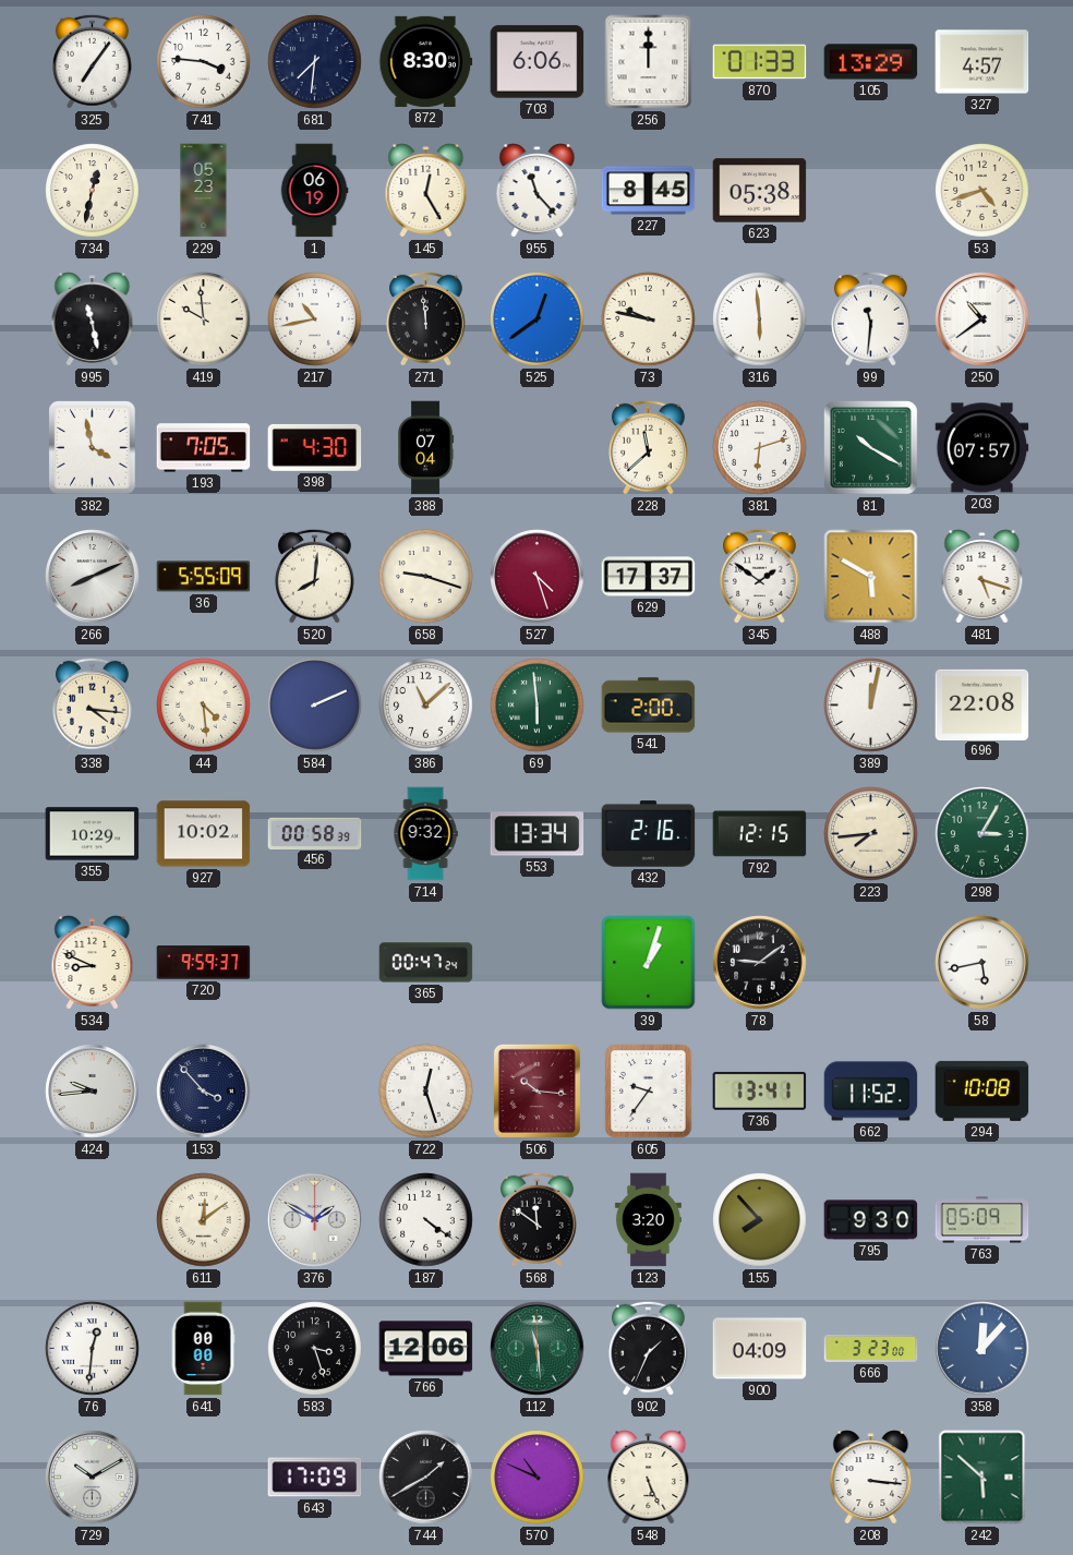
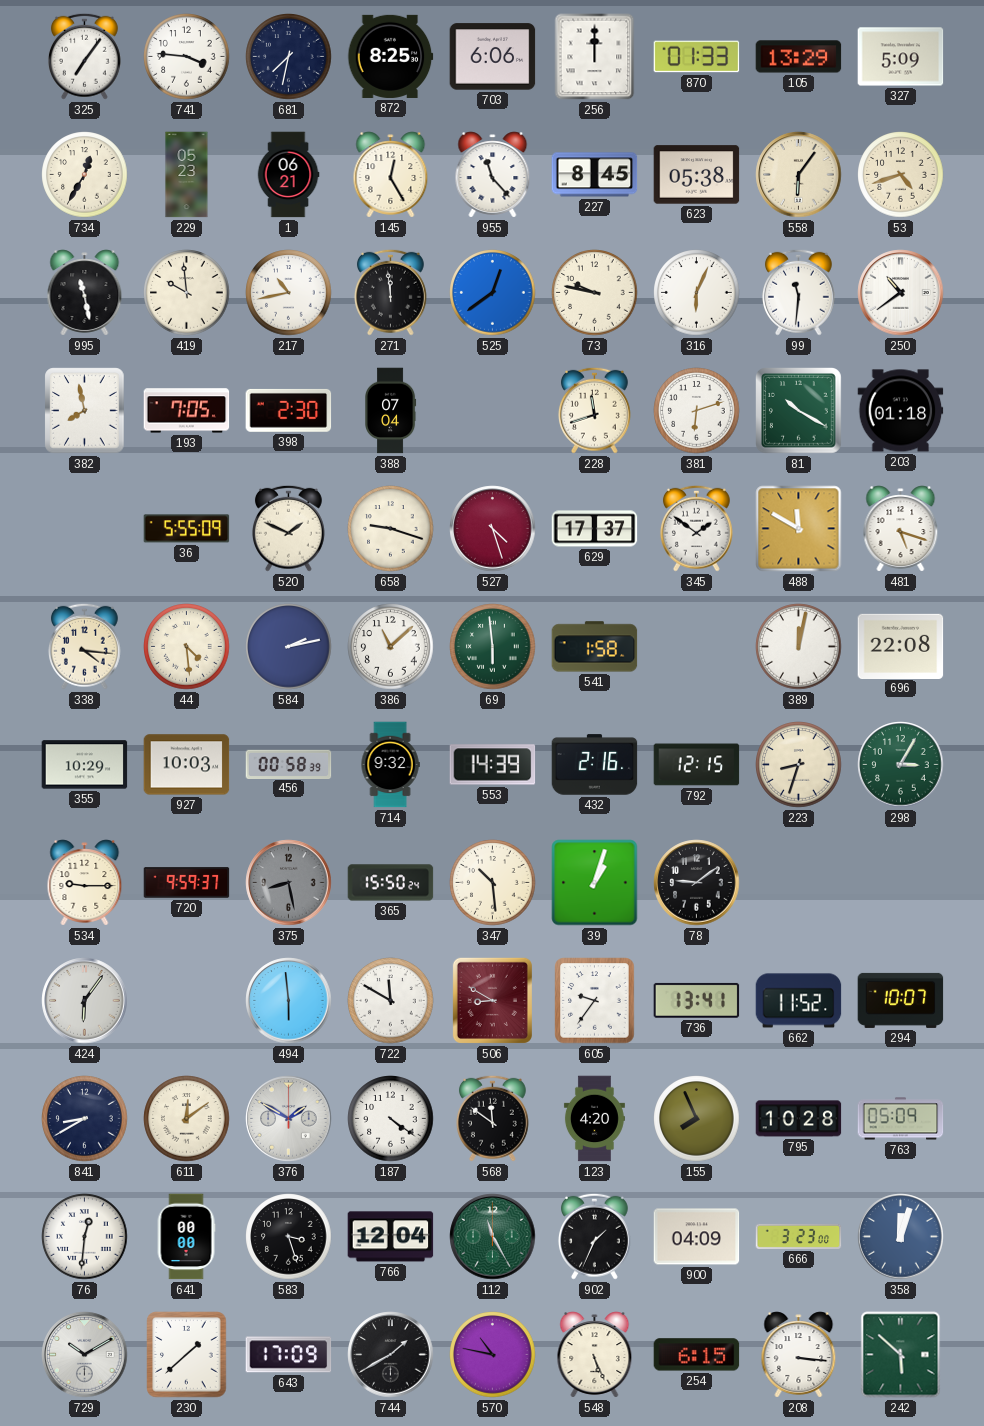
681: 7:31 -> 7:32 (289, 57)
872: 8:30 -> 8:25 (391, 56)
327: 4:57 -> 5:09 (901, 57)
734: 12:32 -> 12:35 (85, 175)
1: 06:19 -> 06:21 (288, 175)
558: none -> 6:06 (799, 175)
316: 5:59 -> 6:04 (697, 293)
382: 3:58 -> 7:58 (85, 411)
398: 4:30 -> 2:30 (289, 410)
228: 11:38 -> 11:42 (594, 410)
203: 07:57 -> 01:18 (901, 411)
266: 8:11 -> none (93, 577)
520: 8:01 -> 1:49 (288, 528)
488: 5:50 -> 11:50 (799, 529)
584: 2:11 -> 2:13 (289, 647)
541: 2:00 -> 1:58 (595, 647)
927: 10:02 -> 10:03 (187, 765)
553: 13:34 -> 14:39 (493, 765)
223: 7:44 -> 8:33 (799, 765)
534: 8:49 -> 9:15 (85, 883)
375: none -> 8:28 (289, 883)
365: 00:47 -> 15:50 (391, 883)
347: none -> 10:29 (493, 883)
58: 5:43 -> none (982, 963)
424: 9:44 -> 6:06 (85, 1001)
153: 3:53 -> none (204, 1092)
494: none -> 5:59 (289, 1001)
722: 12:27 -> 11:50 (391, 1001)
506: 10:16 -> 8:50 (492, 1000)
294: 10:08 -> 10:07 (901, 1000)
841: none -> 8:40 (85, 1119)
123: 3:20 -> 4:20 (594, 1119)
155: 7:53 -> 7:56 (697, 1119)
795: 9:30 -> 10:28 (799, 1119)
766: 12:06 -> 12:04 (391, 1237)
112: 11:29 -> 11:25 (493, 1237)
358: 12:07 -> 12:03 (901, 1237)
230: none -> 1:38 (187, 1355)
570: 10:49 -> 10:47 (493, 1355)
254: none -> 6:15 (697, 1355)
